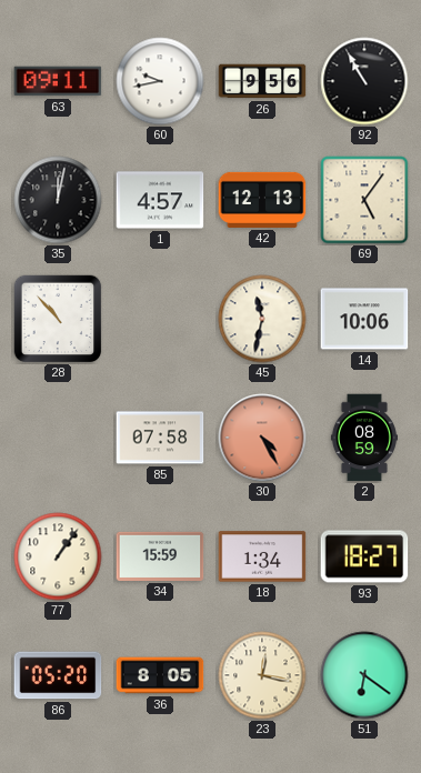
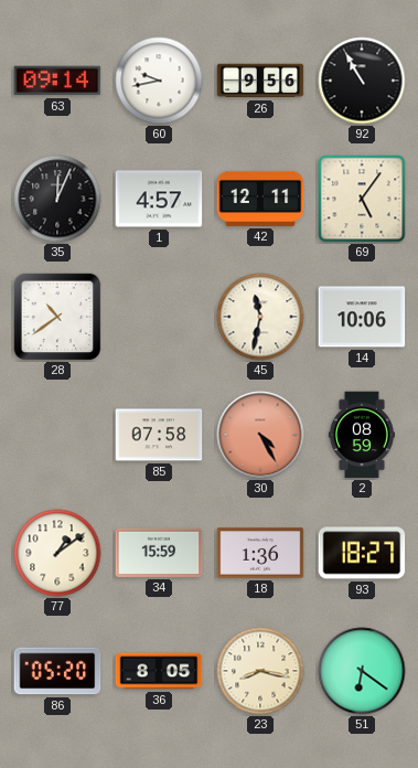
63: 09:11 -> 09:14 (57, 81)
35: 12:02 -> 12:04 (57, 199)
42: 12:13 -> 12:11 (260, 199)
28: 10:53 -> 10:39 (57, 317)
77: 1:06 -> 1:09 (57, 553)
18: 1:34 -> 1:36 (260, 553)
23: 12:17 -> 8:17 (260, 671)
